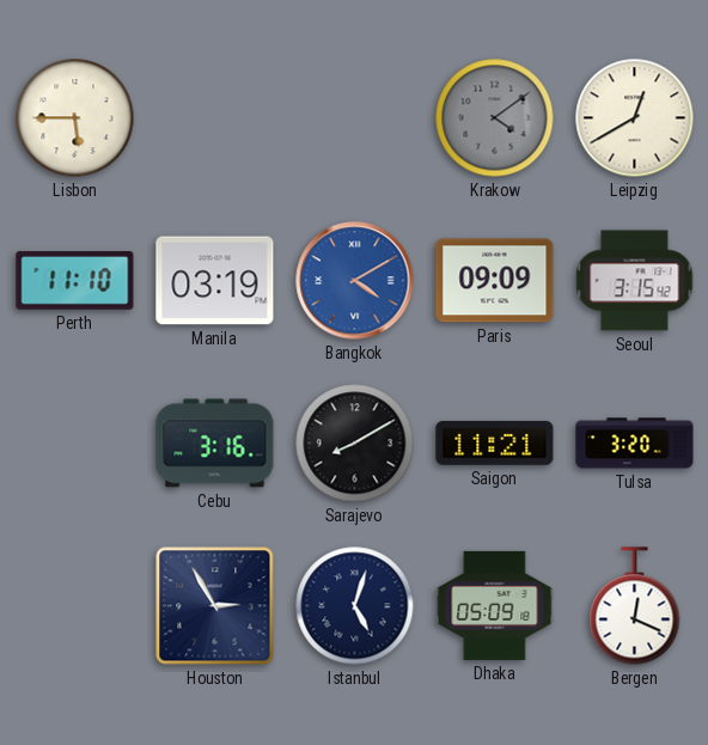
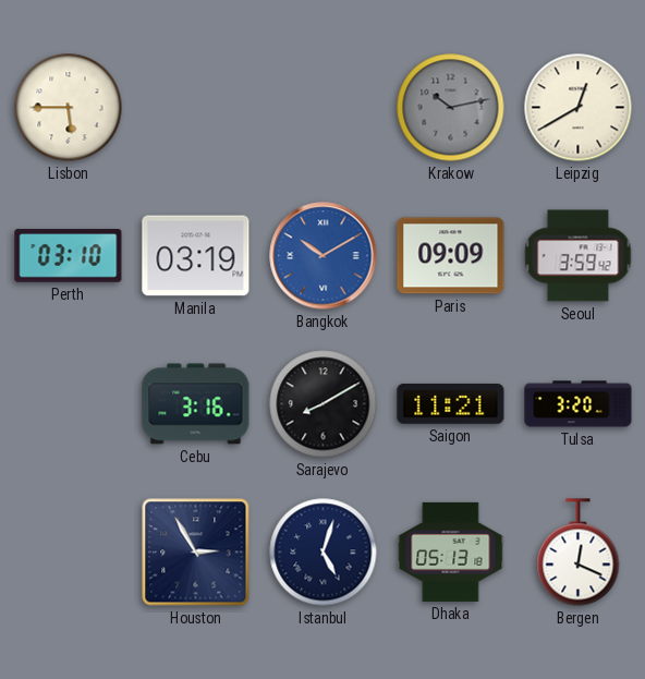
Krakow: 4:09 -> 10:13 (451, 108)
Perth: 11:10 -> 03:10 (69, 256)
Bangkok: 4:10 -> 10:10 (324, 256)
Seoul: 3:15 -> 3:59 (579, 256)
Dhaka: 05:09 -> 05:13 (451, 551)
